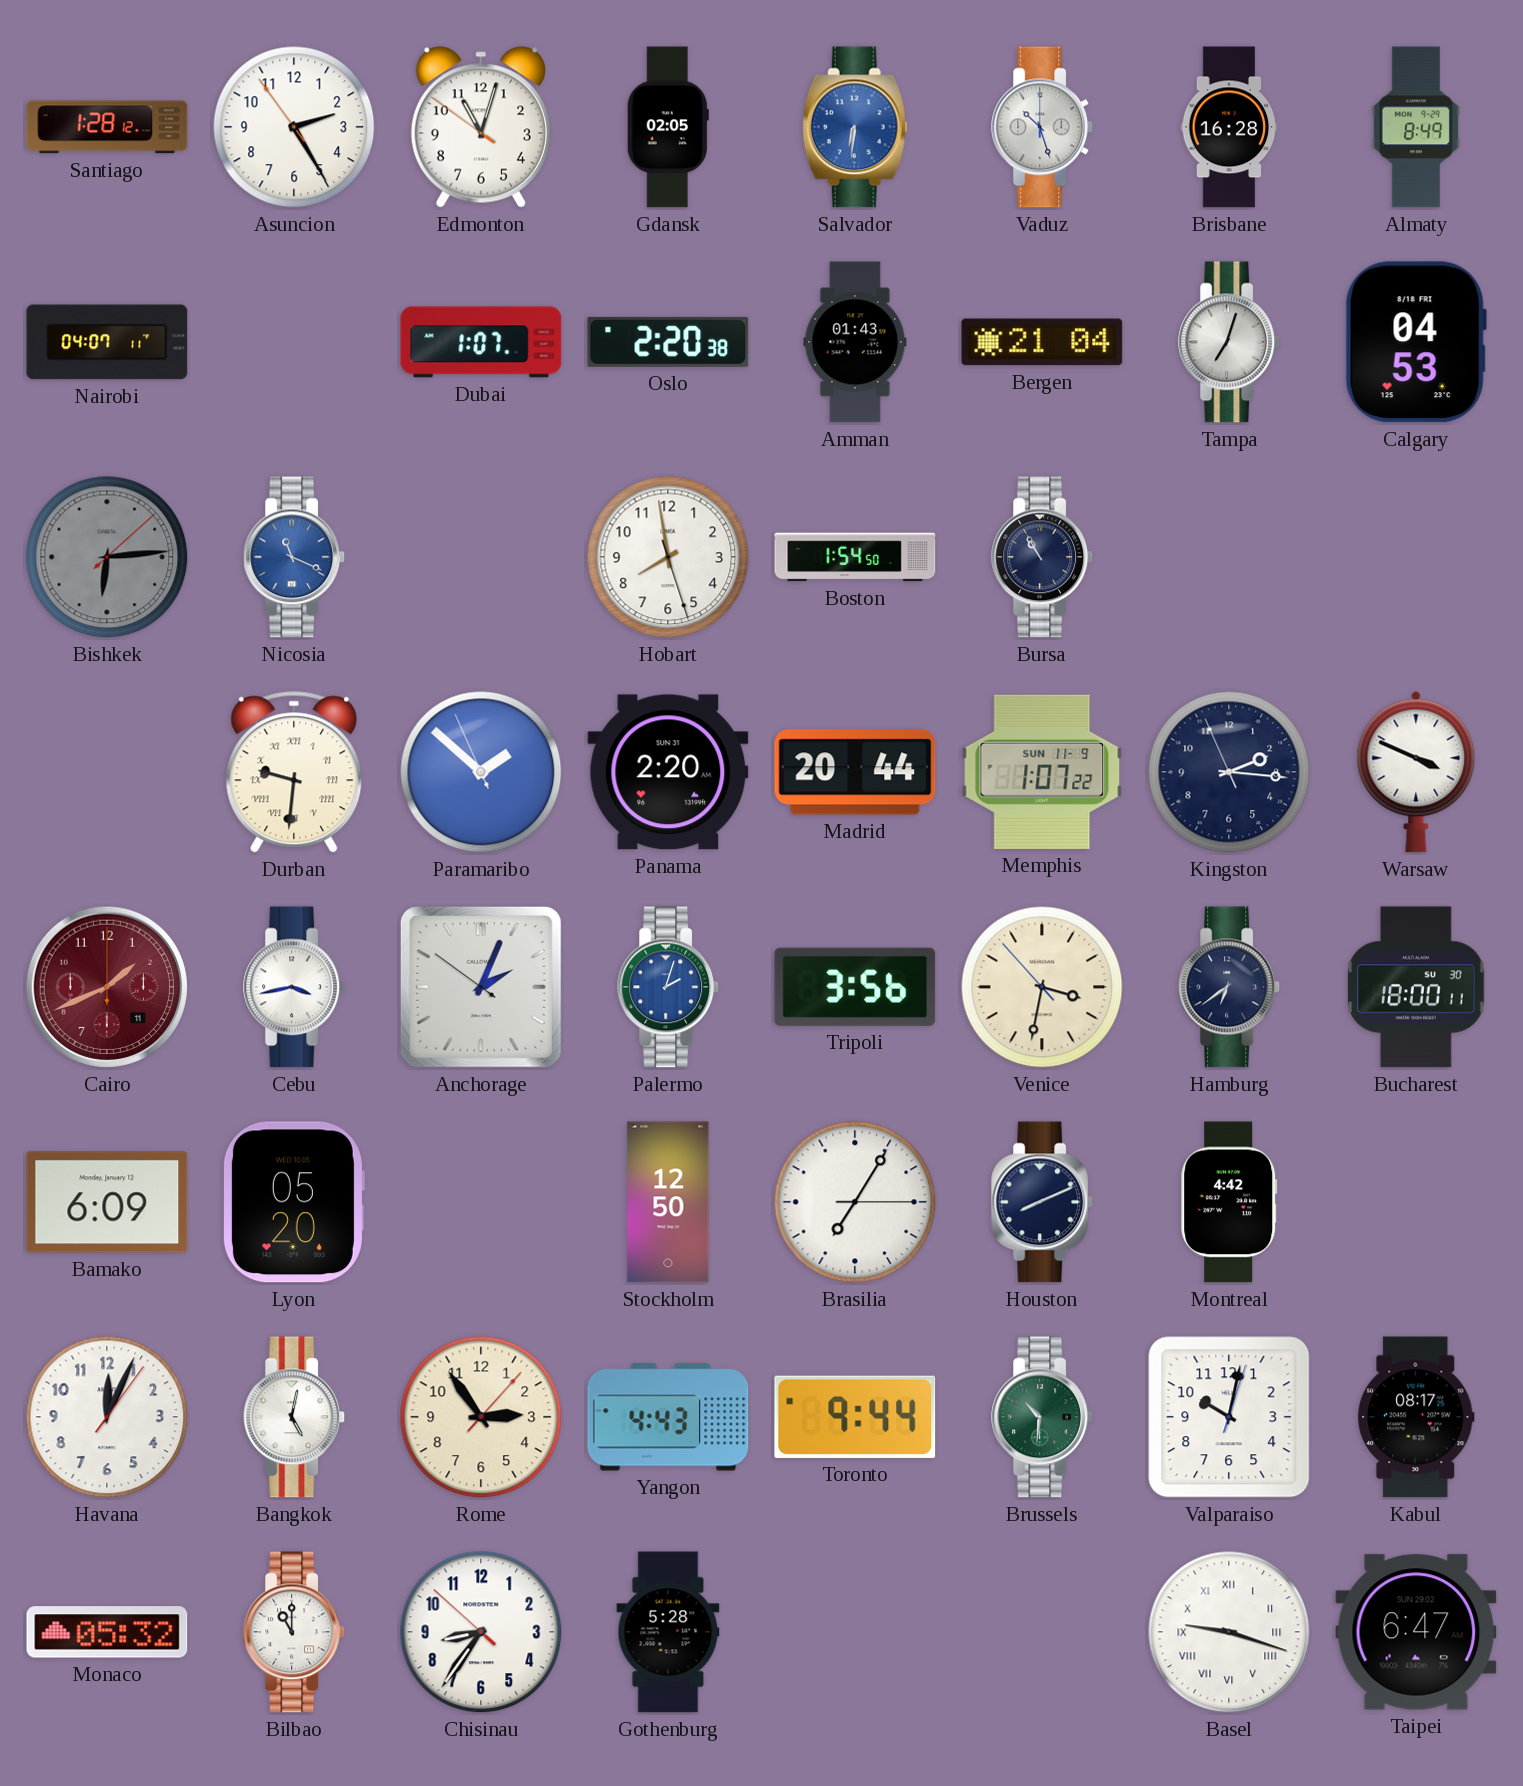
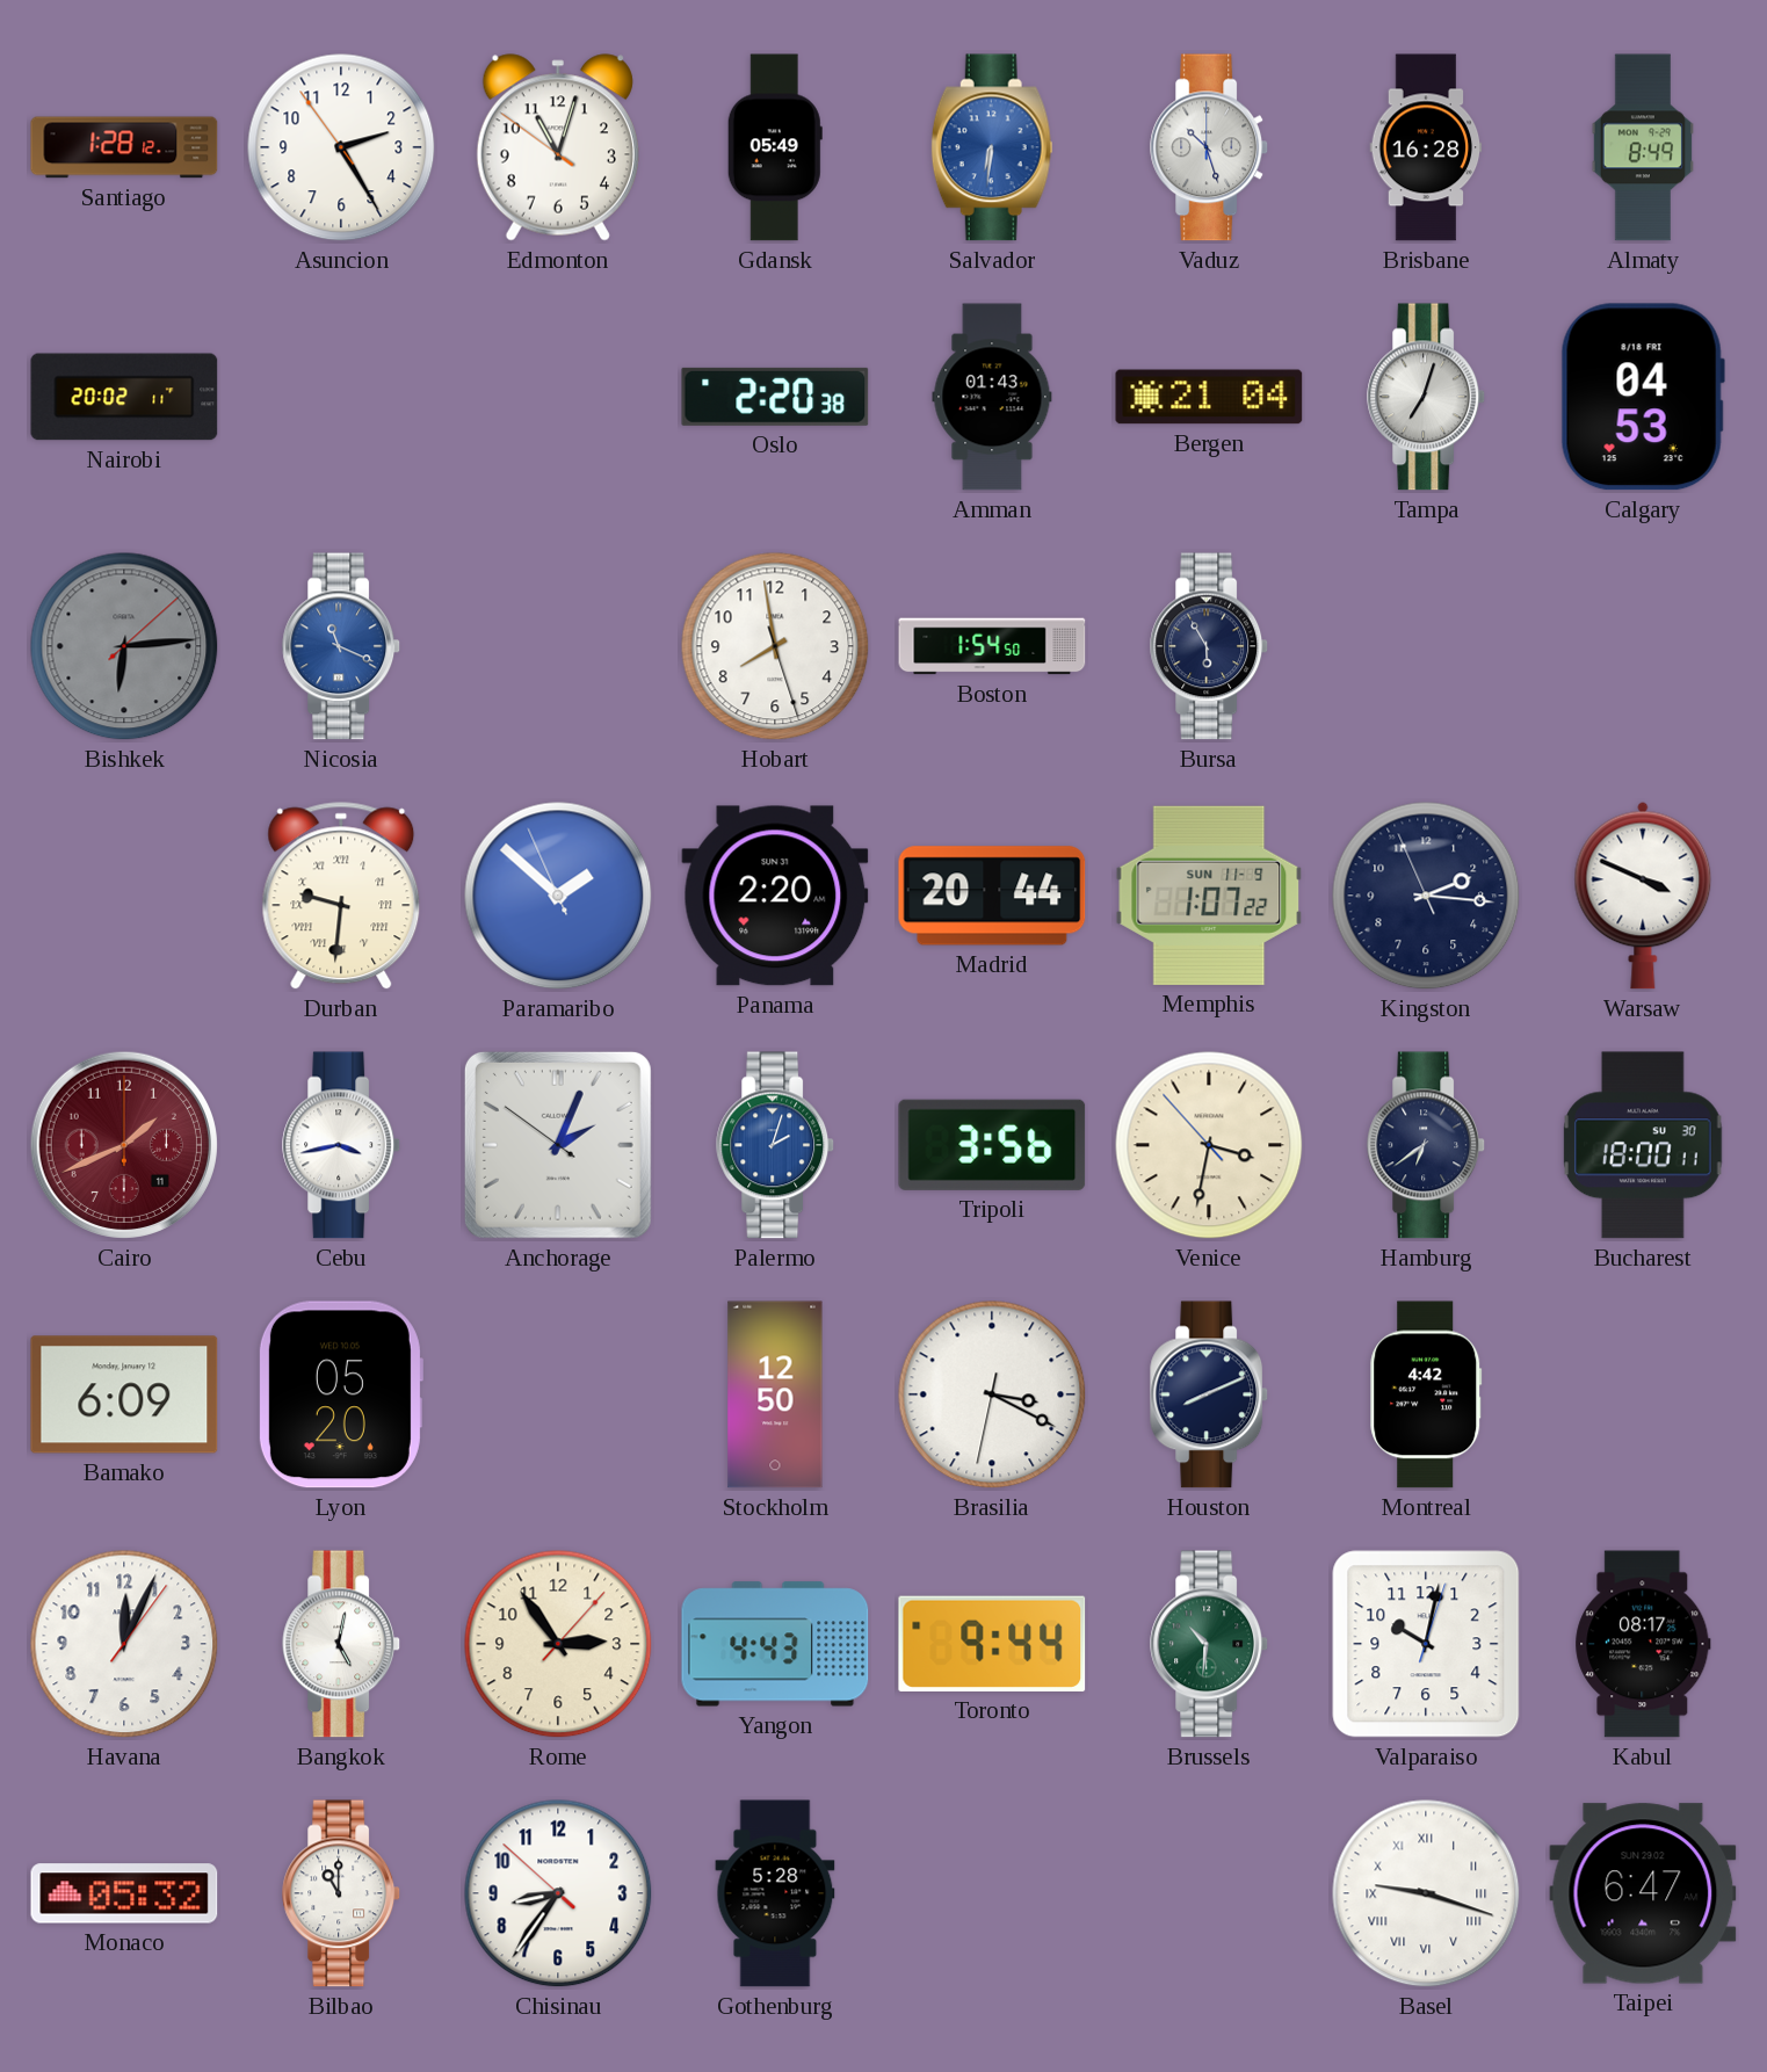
Gdansk: 02:05 -> 05:49 (775, 147)
Nairobi: 04:07 -> 20:02 (124, 397)
Dubai: 1:07 -> none (481, 342)
Bursa: 10:55 -> 5:55 (1210, 646)
Brasilia: 7:05 -> 3:19 (992, 1394)
